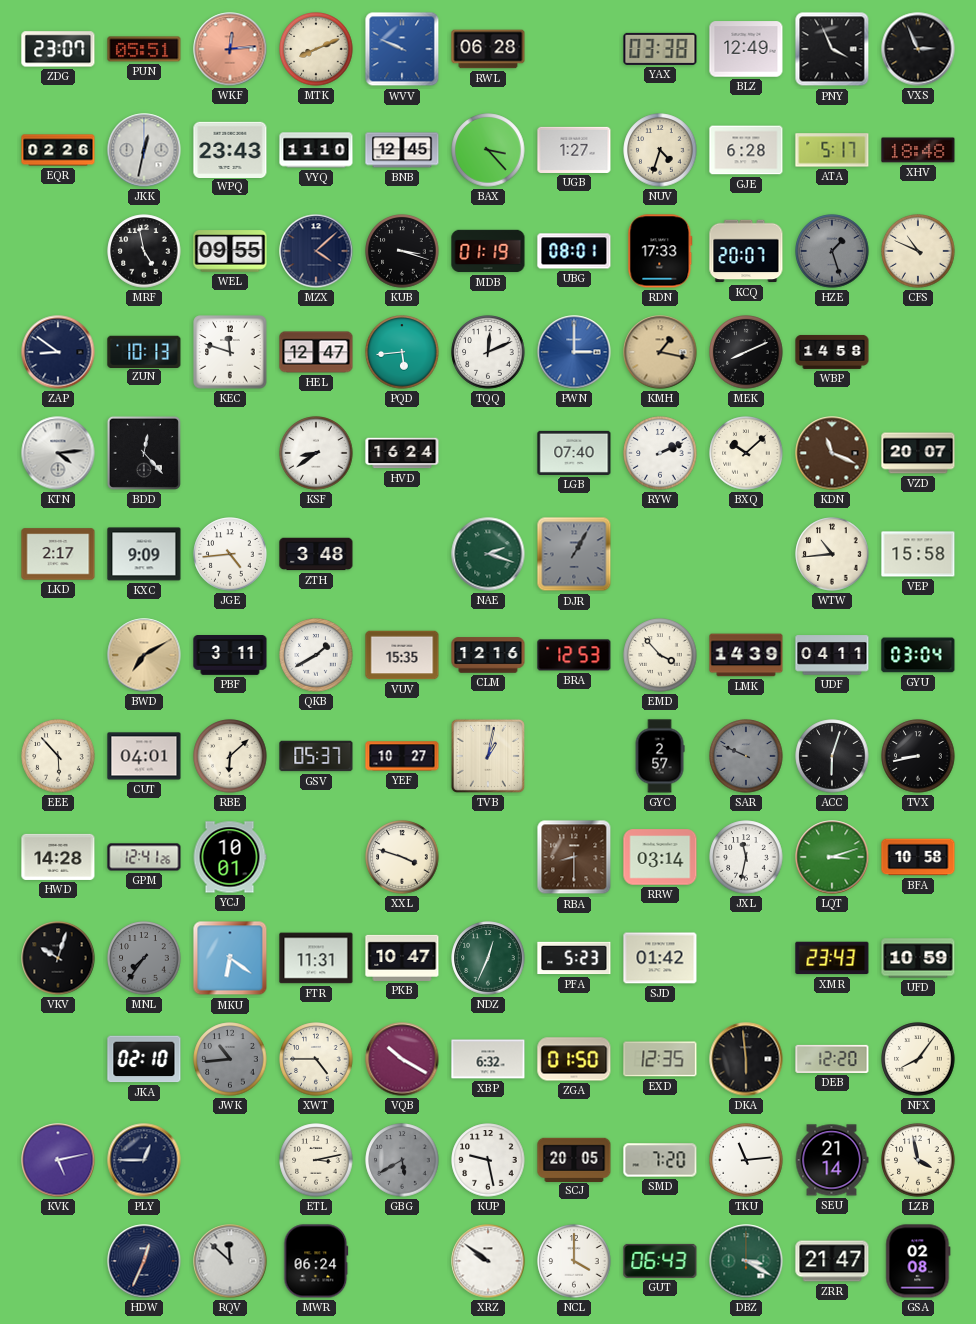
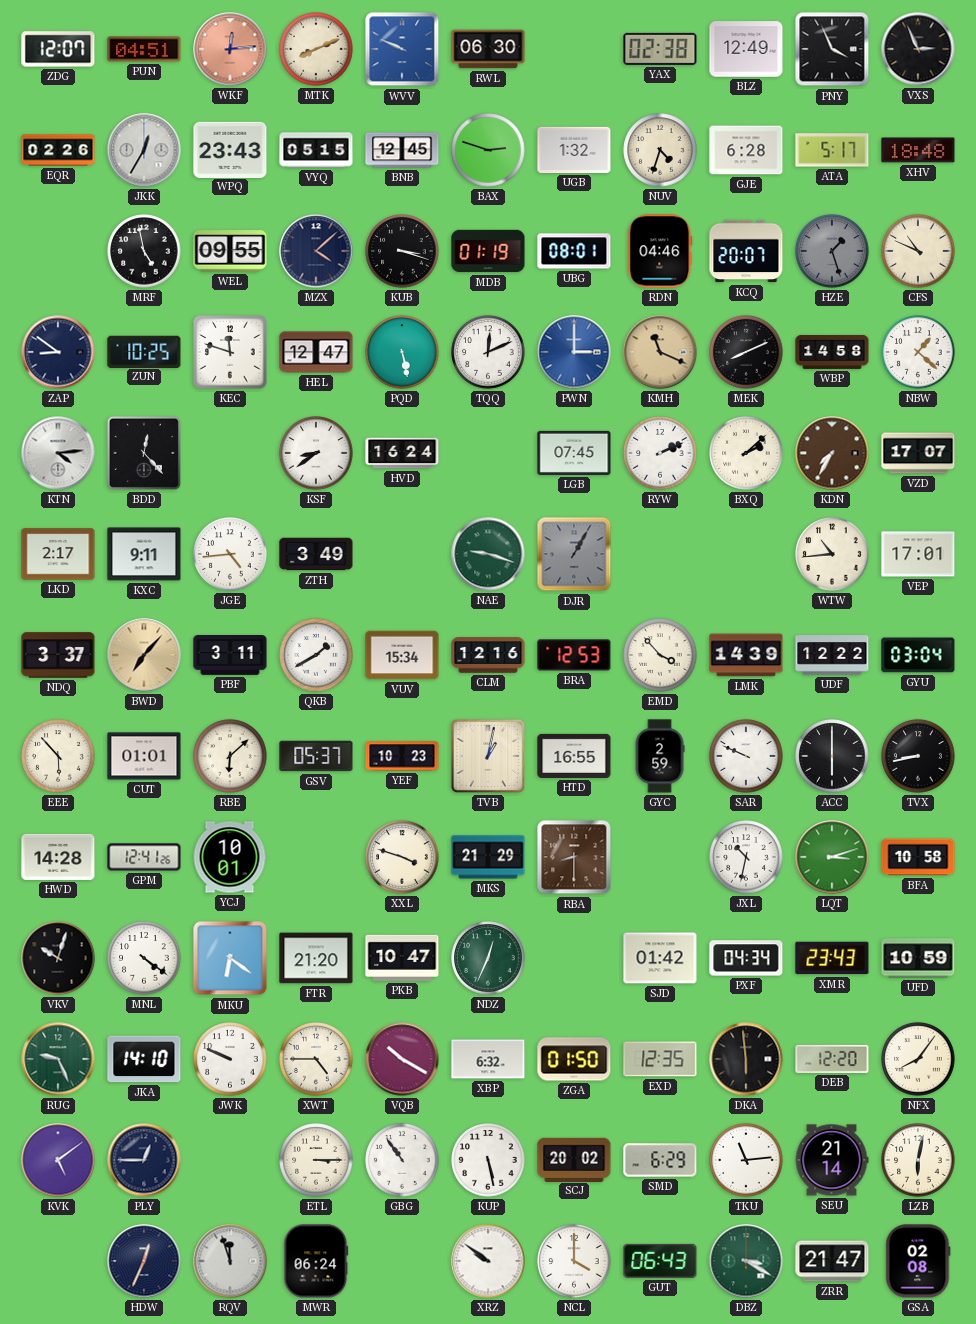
ZDG: 23:07 -> 12:07 (58, 49)
PUN: 05:51 -> 04:51 (144, 49)
RWL: 06:28 -> 06:30 (488, 49)
YAX: 03:38 -> 02:38 (660, 49)
JKK: 12:32 -> 12:35 (144, 150)
VYQ: 11:10 -> 05:15 (316, 150)
BAX: 3:23 -> 2:48 (488, 150)
UGB: 1:27 -> 1:32 (574, 150)
RDN: 17:33 -> 04:46 (660, 251)
ZUN: 10:13 -> 10:25 (144, 351)
PQD: 5:44 -> 5:28 (402, 352)
KMH: 1:17 -> 11:19 (660, 352)
NBW: none -> 1:22 (918, 352)
LGB: 07:40 -> 07:45 (574, 453)
BXQ: 10:08 -> 2:08 (746, 453)
KDN: 11:19 -> 7:35 (832, 453)
VZD: 20:07 -> 17:07 (918, 453)
KXC: 9:09 -> 9:11 (144, 554)
ZTH: 3:48 -> 3:49 (316, 554)
NAE: 2:18 -> 9:18 (488, 554)
VEP: 15:58 -> 17:01 (918, 554)
NDQ: none -> 3:37 (58, 655)
BWD: 7:10 -> 7:07 (144, 655)
VUV: 15:35 -> 15:34 (402, 655)
UDF: 04:11 -> 12:22 (832, 655)
CUT: 04:01 -> 01:01 (144, 756)
YEF: 10:27 -> 10:23 (402, 756)
HTD: none -> 16:55 (574, 756)
GYC: 2:57 -> 2:59 (660, 756)
SAR dial: grey -> white (746, 756)
ACC: 6:03 -> 6:00 (832, 756)
MKS: none -> 21:29 (488, 857)
RRW: 03:14 -> none (660, 857)
JXL: 11:32 -> 10:32 (746, 857)
MNL: 7:36 -> 4:21 (144, 958)
MNL dial: grey -> white (144, 958)
FTR: 11:31 -> 21:20 (316, 958)
PFA: 5:23 -> none (574, 958)
PXF: none -> 04:34 (746, 958)
RUG: none -> 9:26 (58, 1059)
JKA: 02:10 -> 14:10 (144, 1059)
JWK: 10:44 -> 9:49 (230, 1059)
JWK dial: grey -> white (230, 1059)
KVK: 5:13 -> 5:09 (58, 1160)
ETL: 3:13 -> 3:15 (316, 1160)
GBG: 5:40 -> 10:54 (402, 1160)
GBG dial: grey -> white (402, 1160)
KUP: 9:28 -> 5:28 (488, 1160)
SCJ: 20:05 -> 20:02 (574, 1159)
SMD: 7:20 -> 6:29 (660, 1160)
LZB: 3:58 -> 6:02 (918, 1160)
RQV: 11:52 -> 11:57 (230, 1261)
